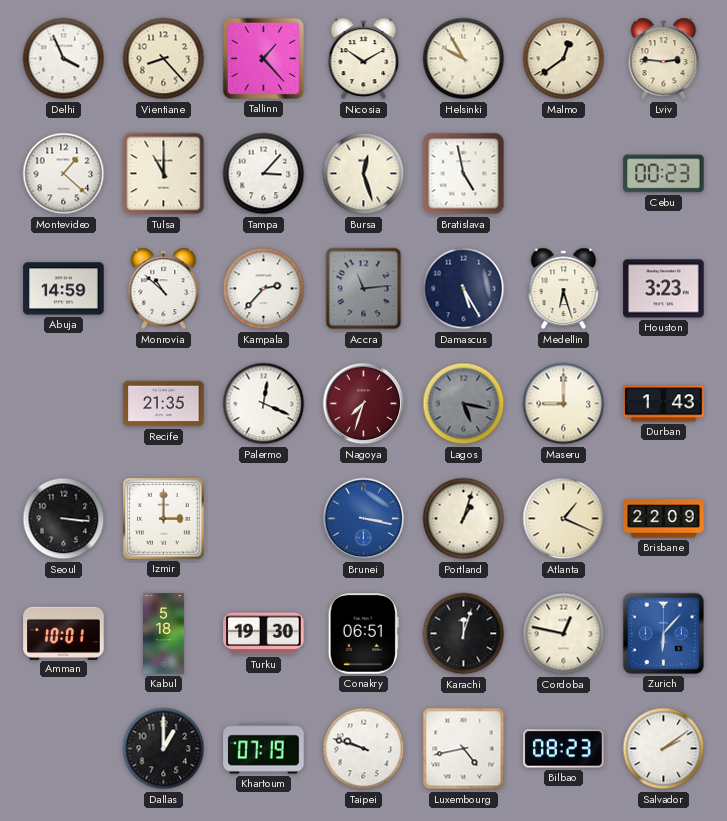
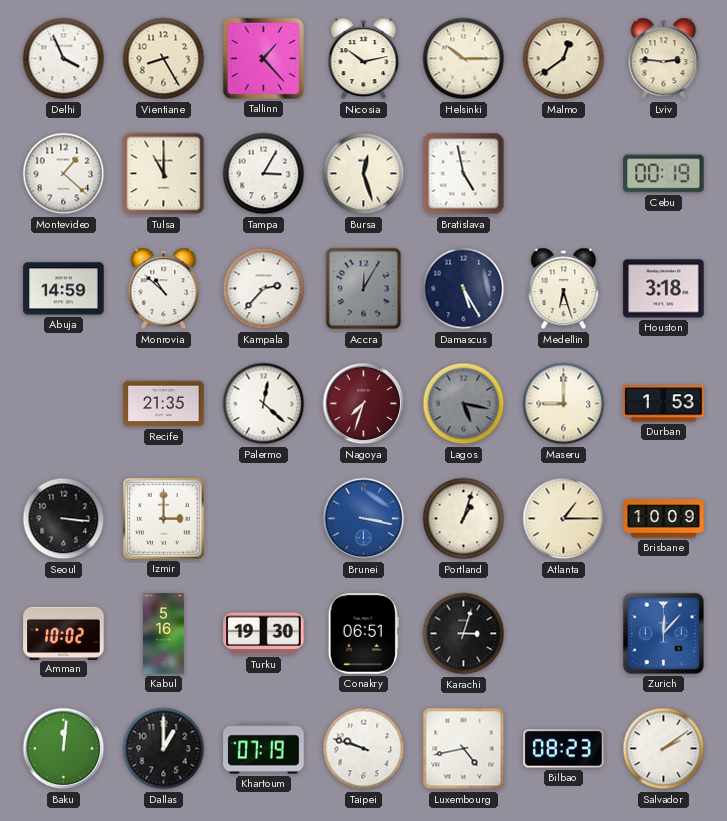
Vientiane: 8:23 -> 8:25 (164, 59)
Nicosia: 10:10 -> 10:13 (364, 59)
Helsinki: 9:55 -> 10:15 (464, 59)
Tampa: 3:07 -> 3:05 (264, 174)
Cebu: 00:23 -> 00:19 (664, 174)
Accra: 11:14 -> 12:05 (364, 289)
Houston: 3:23 -> 3:18 (664, 289)
Palermo: 12:19 -> 12:22 (264, 404)
Durban: 1:43 -> 1:53 (664, 404)
Atlanta: 1:19 -> 1:15 (564, 519)
Brisbane: 22:09 -> 10:09 (664, 519)
Amman: 10:01 -> 10:02 (64, 633)
Kabul: 5:18 -> 5:16 (164, 634)
Karachi: 12:03 -> 3:03 (464, 634)
Cordoba: 12:47 -> none (564, 634)
Zurich: 6:07 -> 12:07 (663, 633)
Baku: none -> 12:01 (64, 749)
